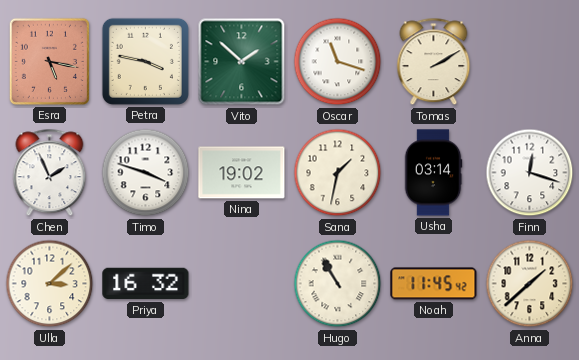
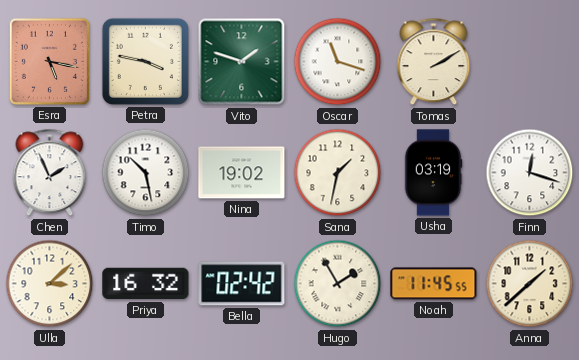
Vito: 1:52 -> 1:48 (242, 62)
Timo: 3:48 -> 10:28 (146, 173)
Usha: 03:14 -> 03:19 (433, 173)
Bella: none -> 02:42 (242, 284)
Hugo: 10:55 -> 1:55 (338, 284)
Noah: 11:45:42 -> 11:45:55 (434, 284)
